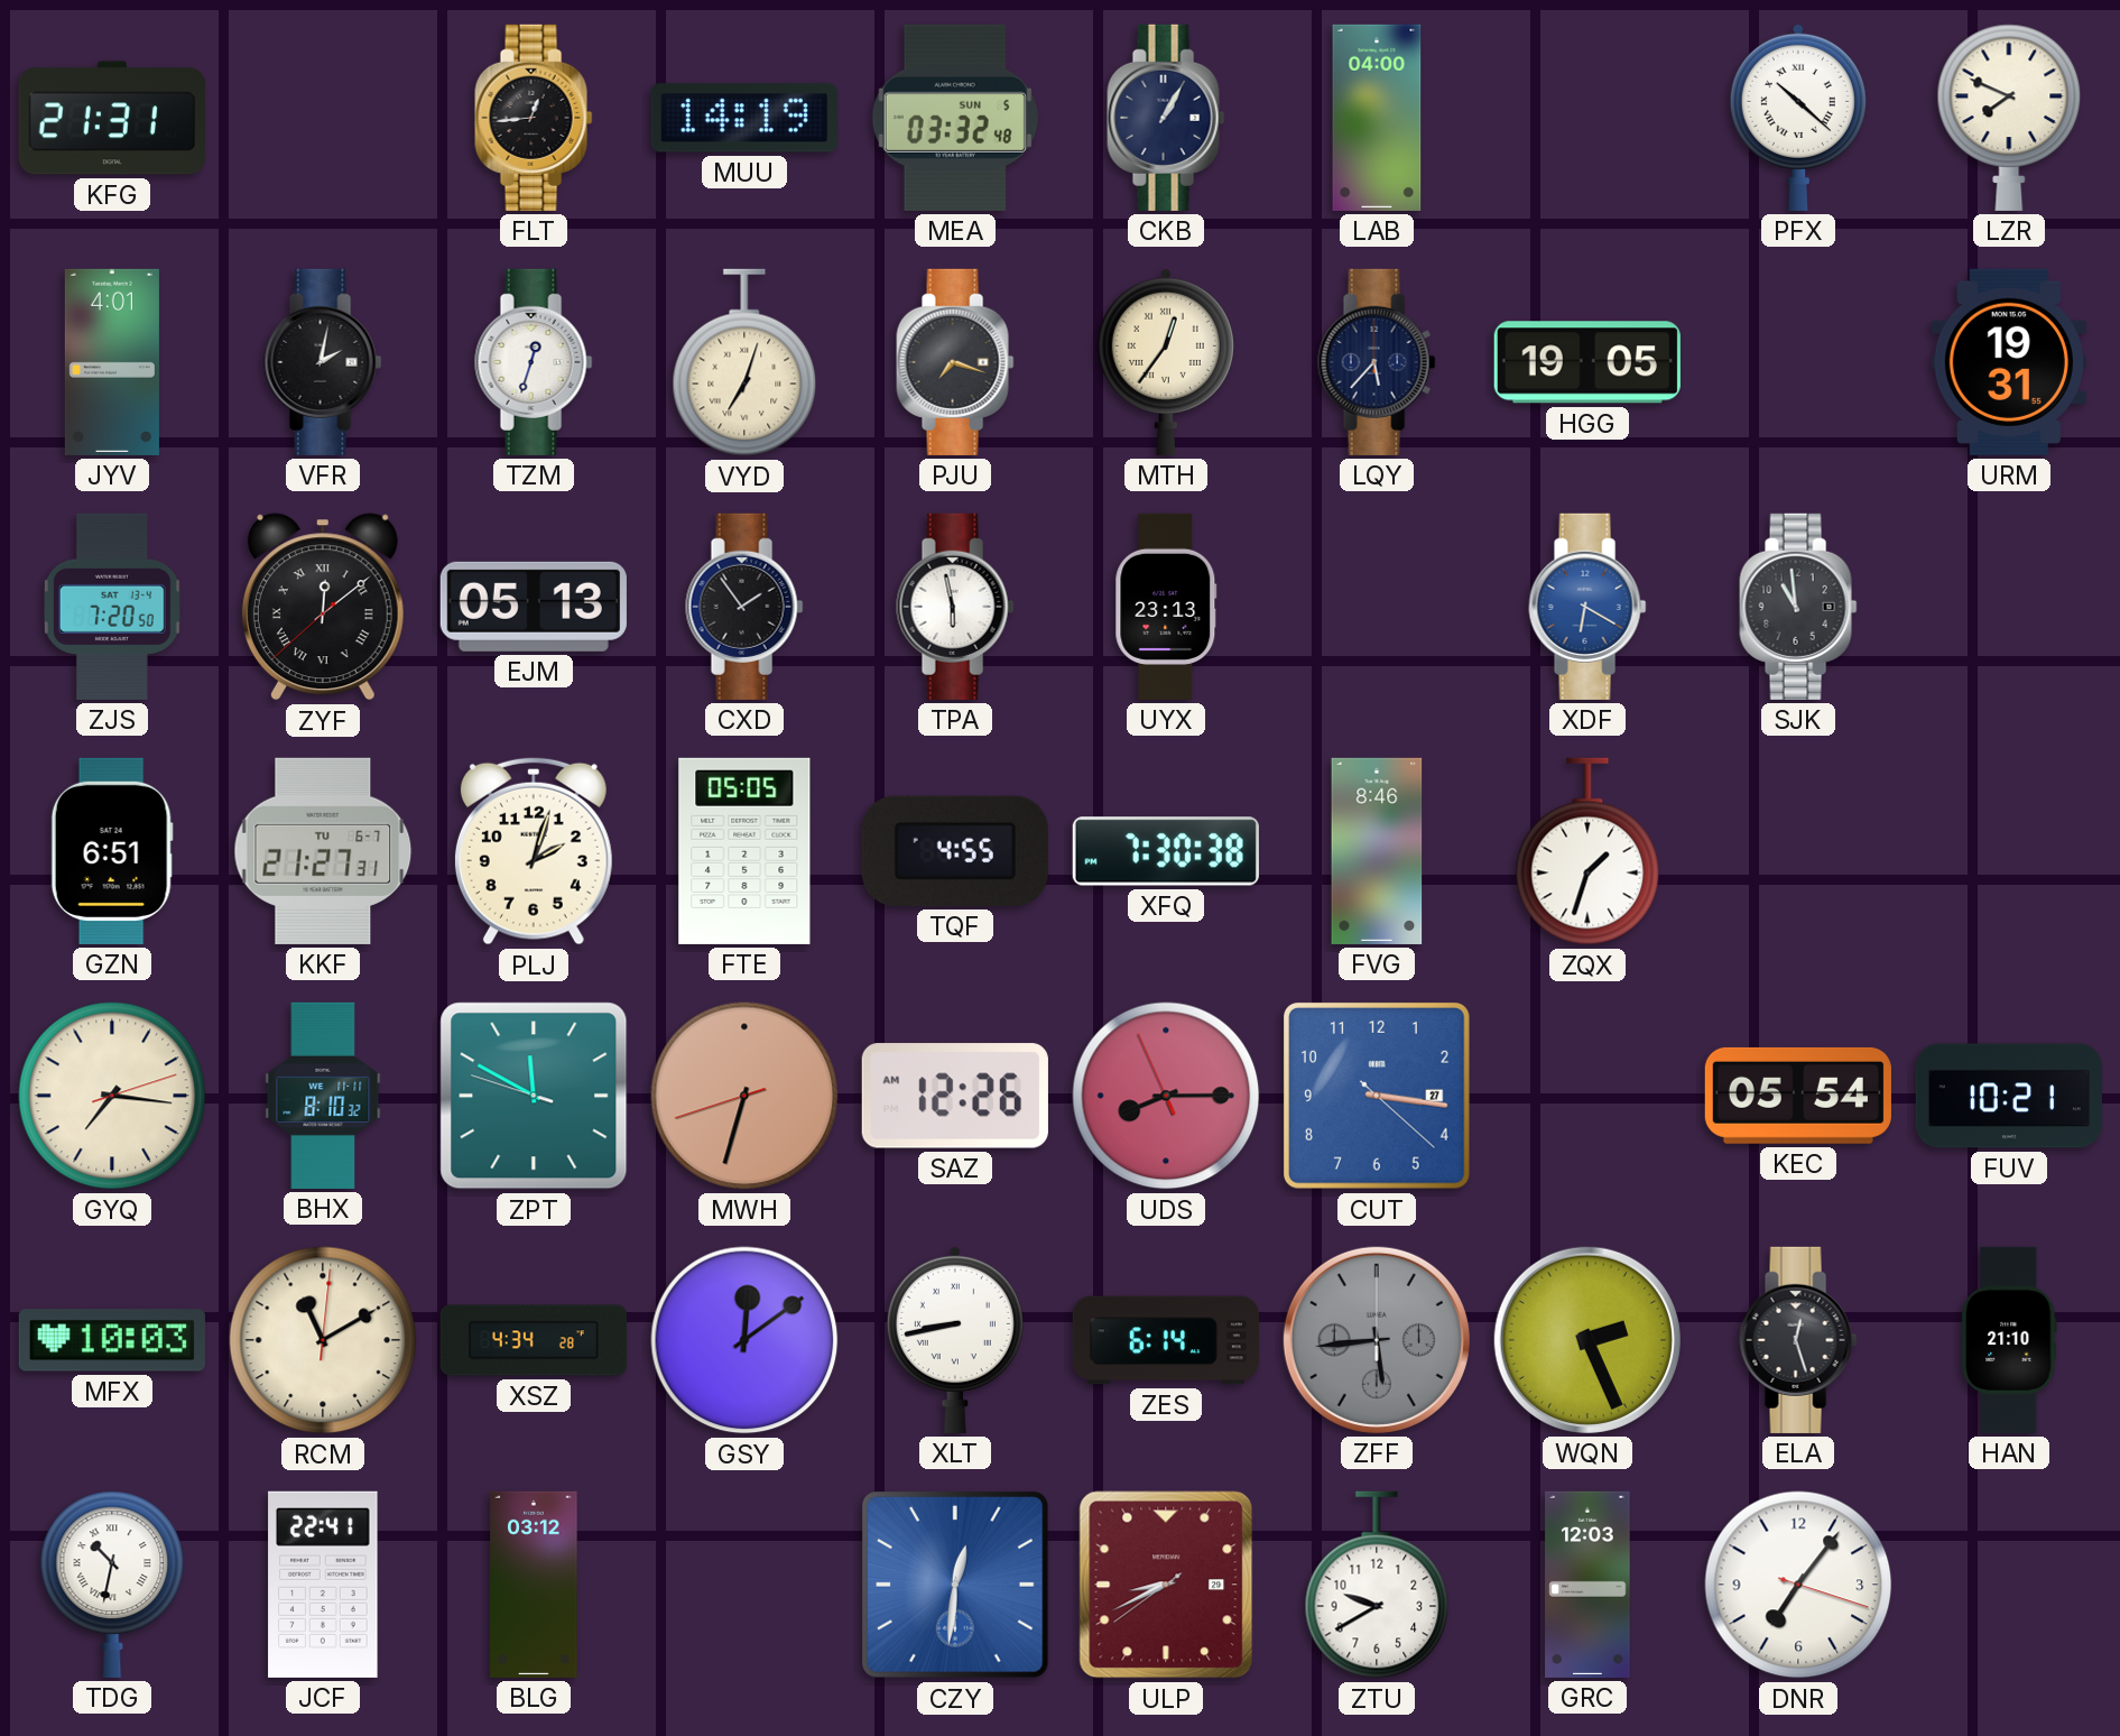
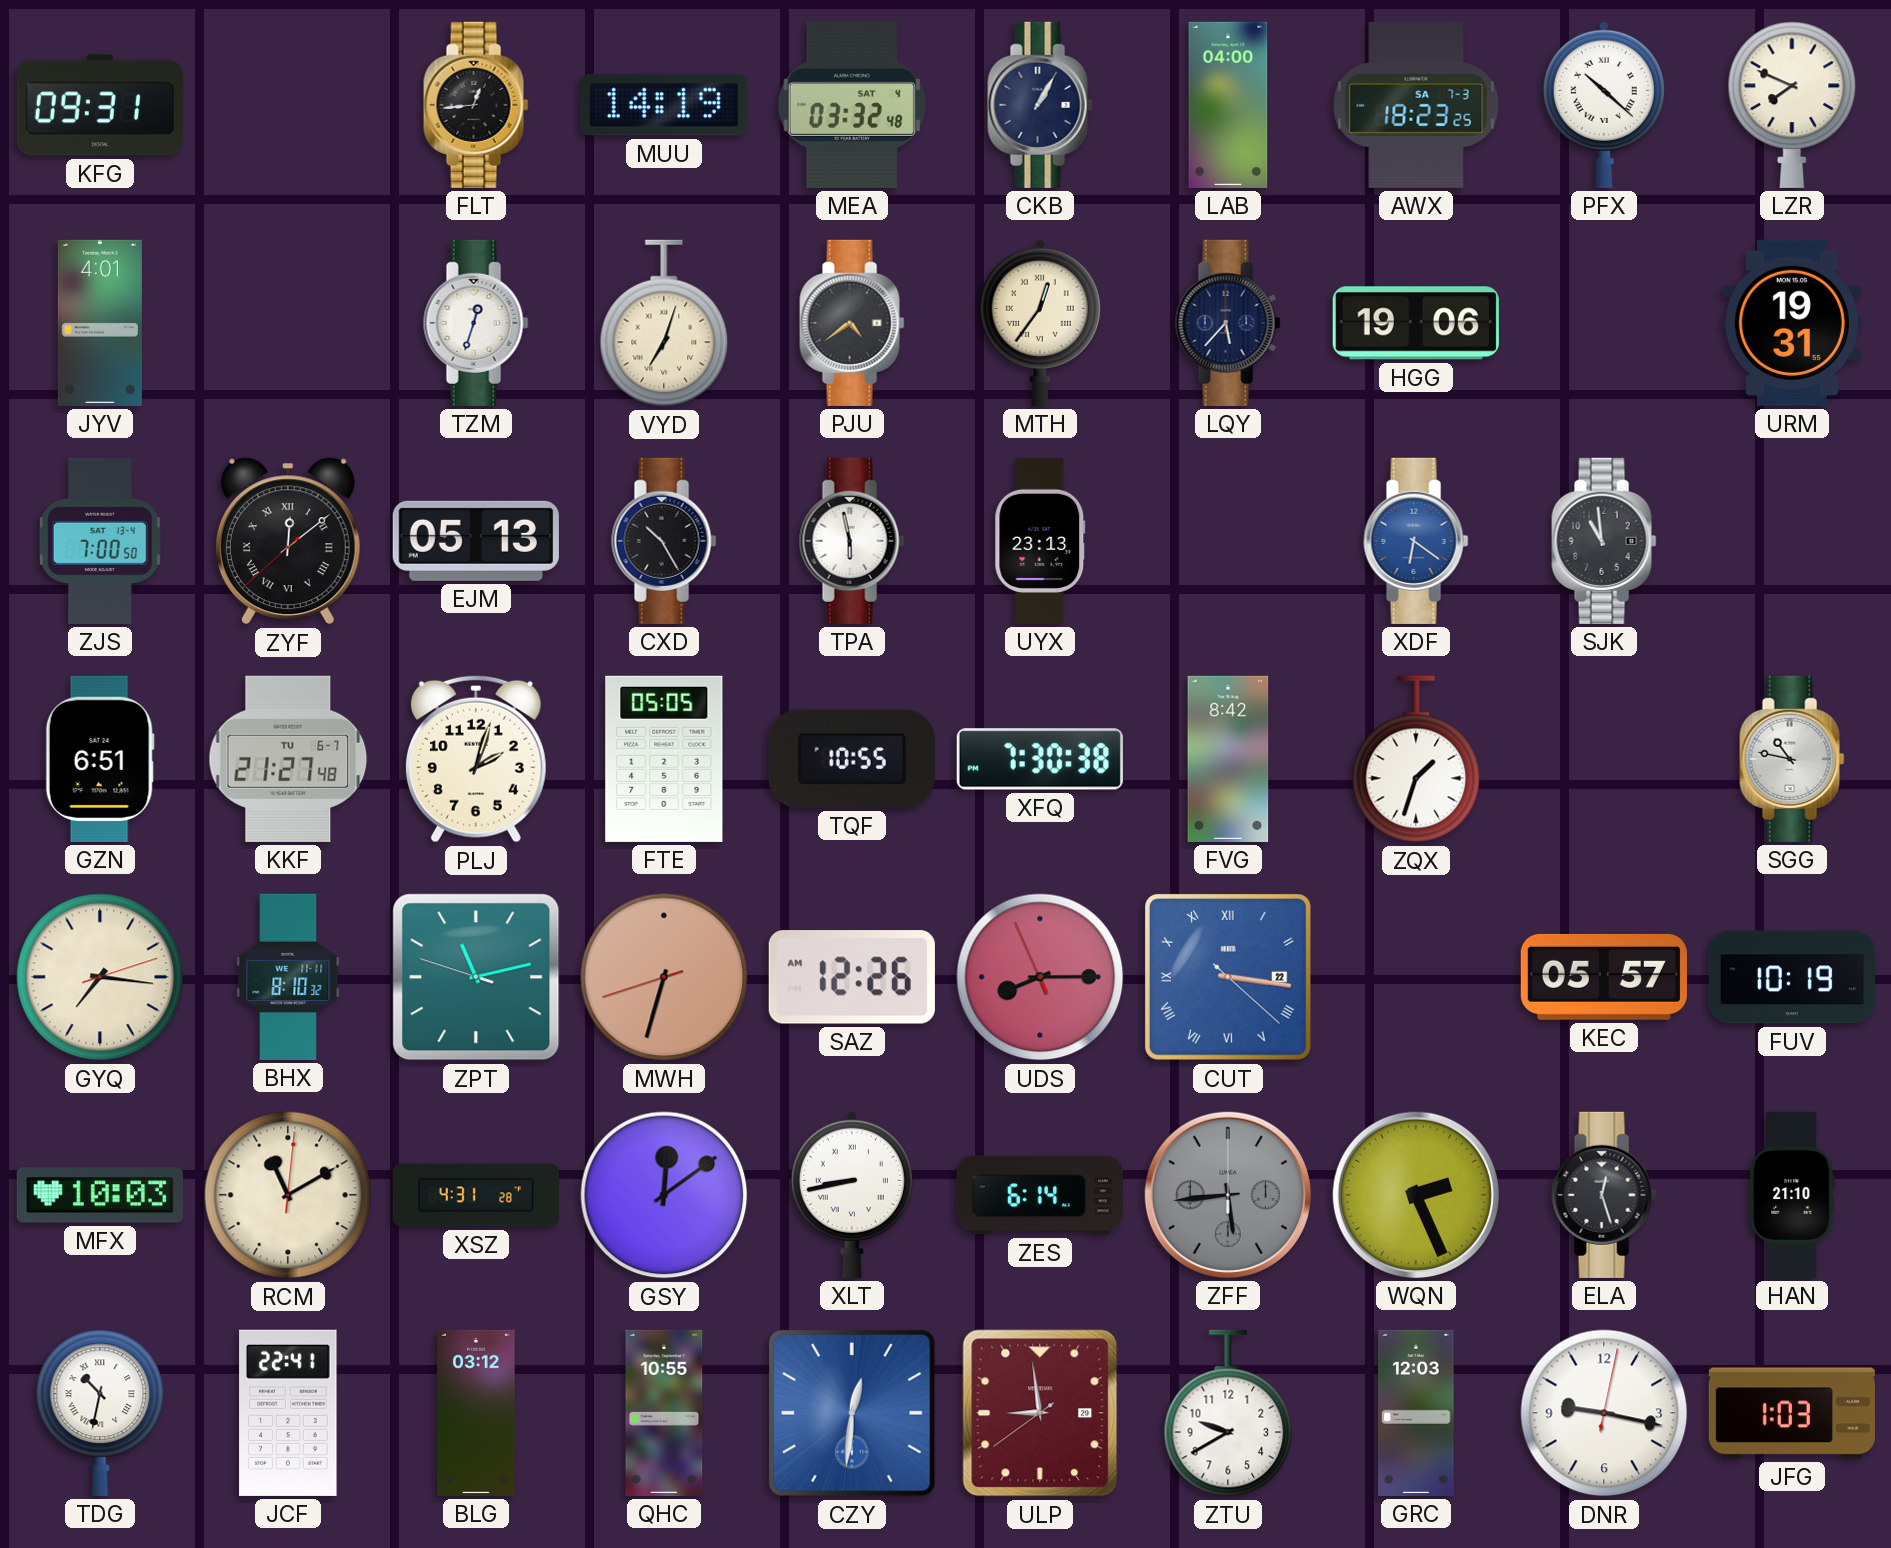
KFG: 21:31 -> 09:31 (100, 105)
MEA date: SUN 5 -> SAT 4 (852, 105)
AWX: none -> 18:23 (1416, 105)
VFR: 2:02 -> none (323, 362)
PJU: 7:18 -> 4:39 (852, 323)
HGG: 19:05 -> 19:06 (1416, 323)
ZJS: 7:20 -> 7:00 (100, 541)
CXD: 1:54 -> 10:25 (664, 541)
XDF: 6:20 -> 6:21 (1416, 541)
KKF: 21:27:31 -> 21:27:48 (288, 759)
TQF: 4:55 -> 10:55 (852, 759)
FVG: 8:46 -> 8:42 (1228, 759)
SGG: none -> 10:47 (1792, 759)
ZPT: 11:49 -> 11:12 (476, 977)
CUT date: 27 -> 22 (1228, 977)
CUT numerals: Arabic -> Roman (1228, 977)
KEC: 05:54 -> 05:57 (1604, 977)
FUV: 10:21 -> 10:19 (1792, 977)
XSZ: 4:34 -> 4:31 (476, 1195)
QHC: none -> 10:55 (664, 1413)
ULP: 8:40 -> 8:58 (1040, 1413)
DNR: 7:06 -> 9:17 (1604, 1413)
JFG: none -> 1:03 (1792, 1413)
